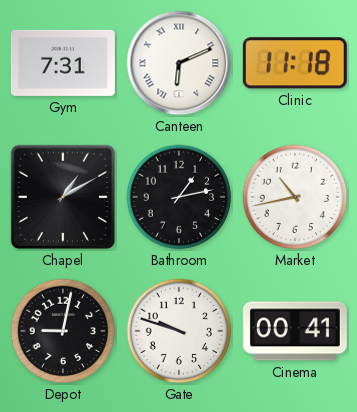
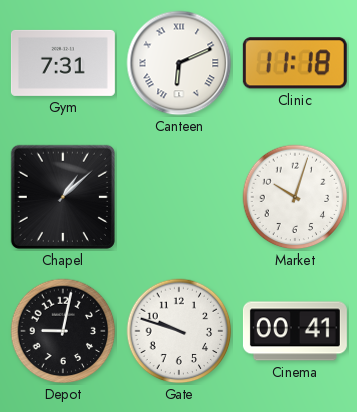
Chapel: 1:10 -> 1:08 (63, 197)
Bathroom: 1:13 -> none (179, 197)
Market: 10:43 -> 10:03 (295, 197)
